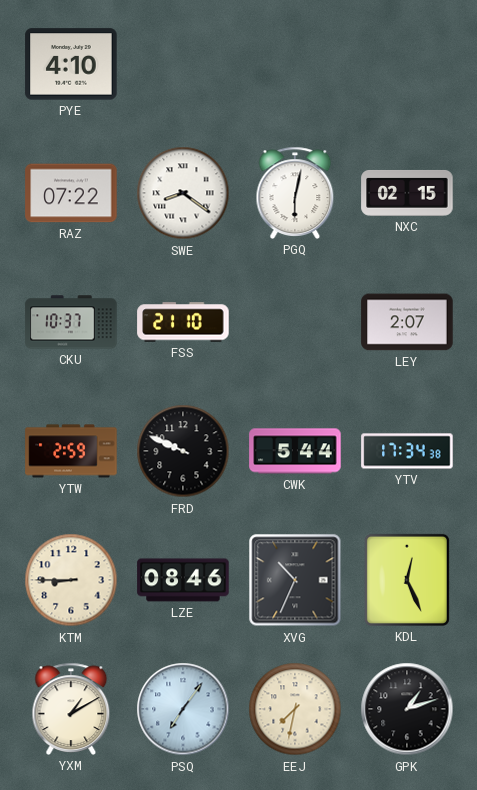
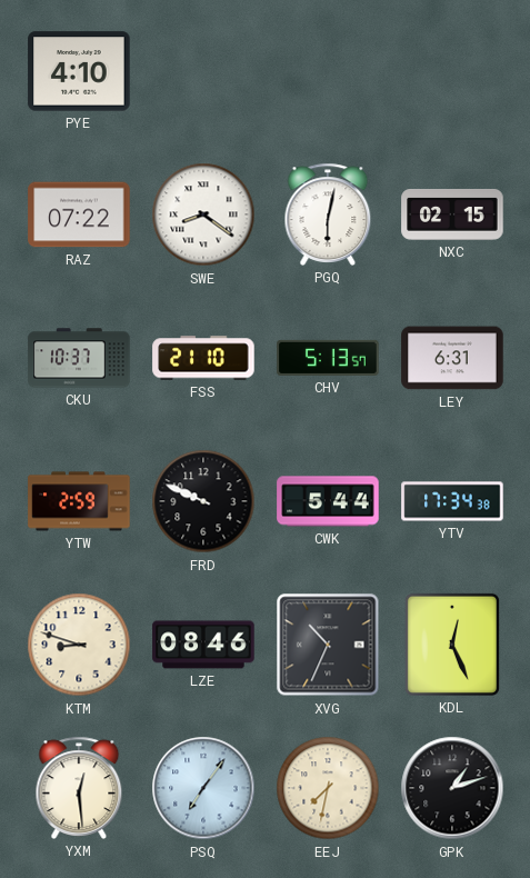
CHV: none -> 5:13 (328, 358)
LEY: 2:07 -> 6:31 (452, 358)
KTM: 8:45 -> 8:48 (79, 645)
YXM: 1:10 -> 12:29 (79, 788)
